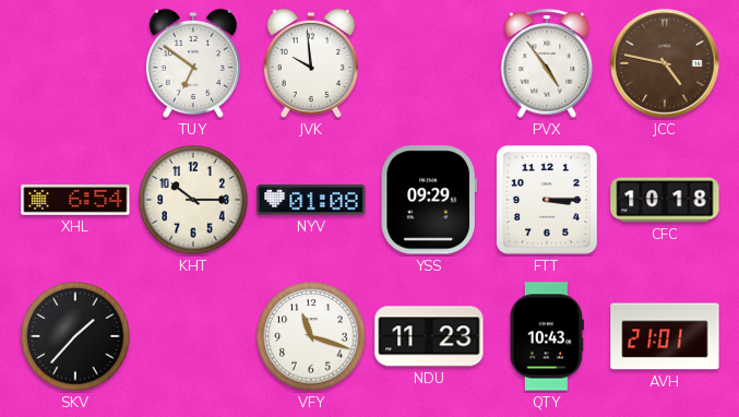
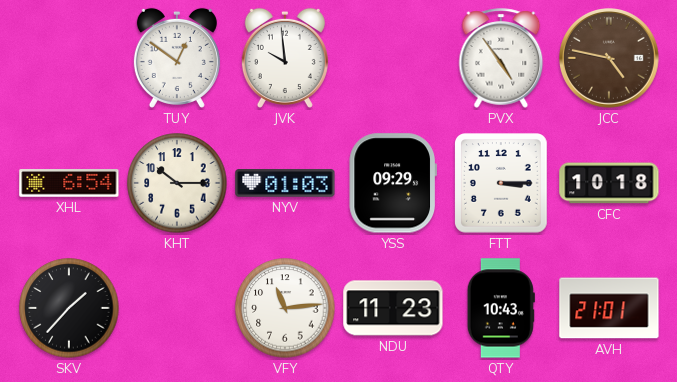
TUY: 6:51 -> 12:51 (177, 58)
NYV: 01:08 -> 01:03 (285, 183)
VFY: 11:18 -> 11:14 (285, 308)
